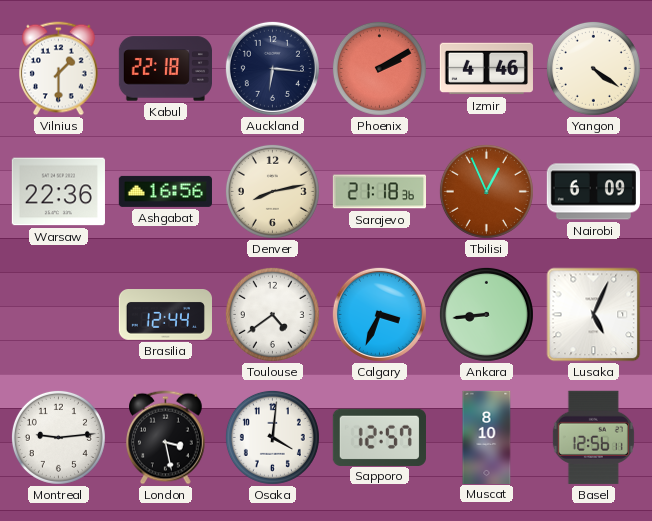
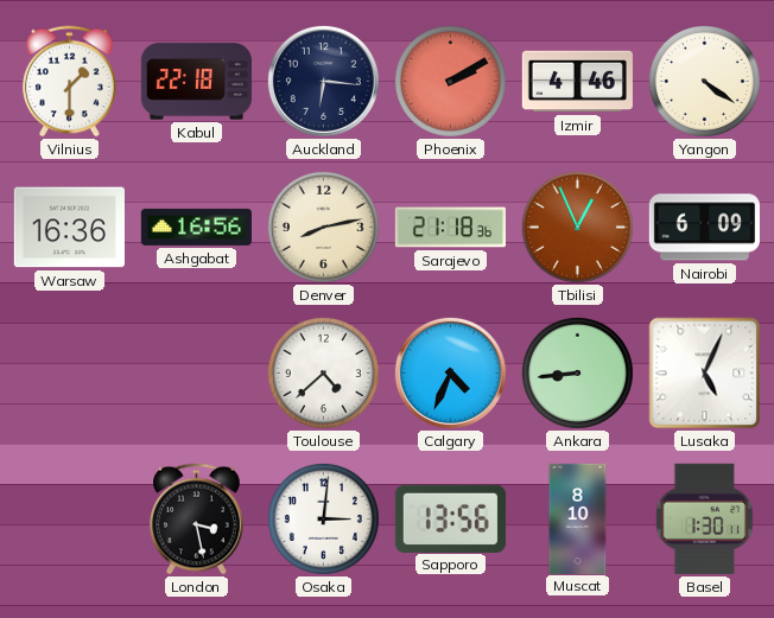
Warsaw: 22:36 -> 16:36 (69, 228)
Brasilia: 12:44 -> none (165, 315)
Toulouse: 4:39 -> 4:38 (323, 372)
Calgary: 3:34 -> 4:34 (450, 372)
Montreal: 9:14 -> none (58, 437)
Osaka: 4:01 -> 3:01 (323, 518)
Sapporo: 12:57 -> 13:56 (450, 518)
Basel: 12:56 -> 1:30 (704, 518)
